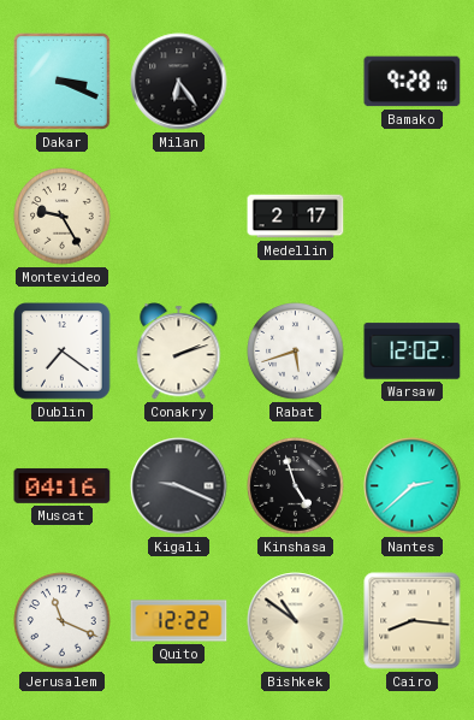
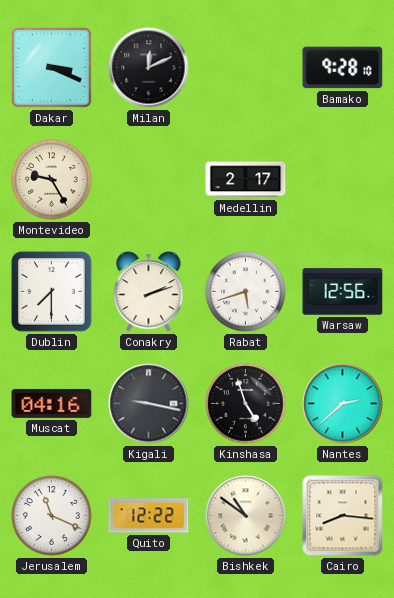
Milan: 6:24 -> 12:11 (149, 68)
Dublin: 7:21 -> 7:30 (52, 292)
Warsaw: 12:02 -> 12:56 (343, 292)
Kigali: 9:19 -> 9:17 (149, 404)
